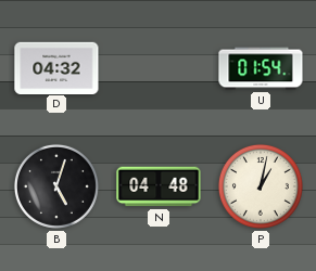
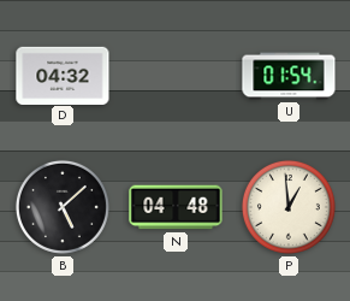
B: 5:03 -> 5:08 (63, 207)
P: 1:02 -> 12:59 (289, 207)
